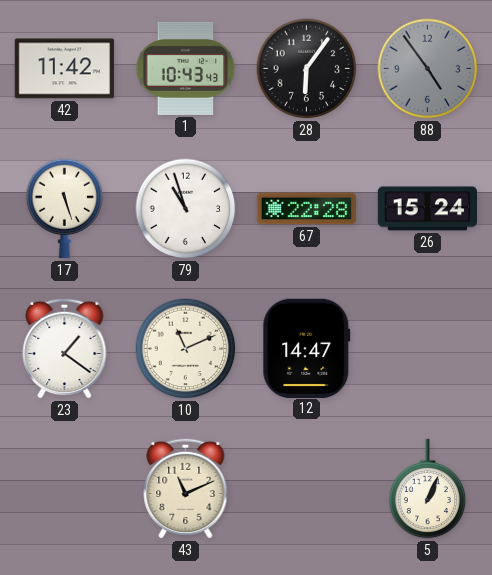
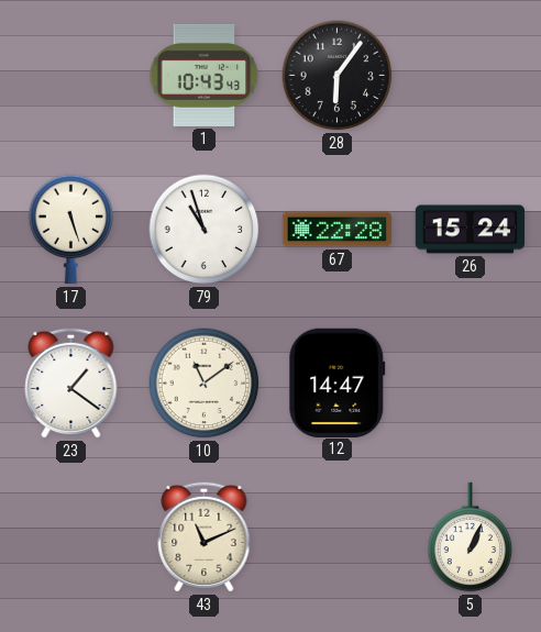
42: 11:42 -> none (64, 69)
88: 4:54 -> none (428, 69)
10: 11:11 -> 11:09 (205, 384)
